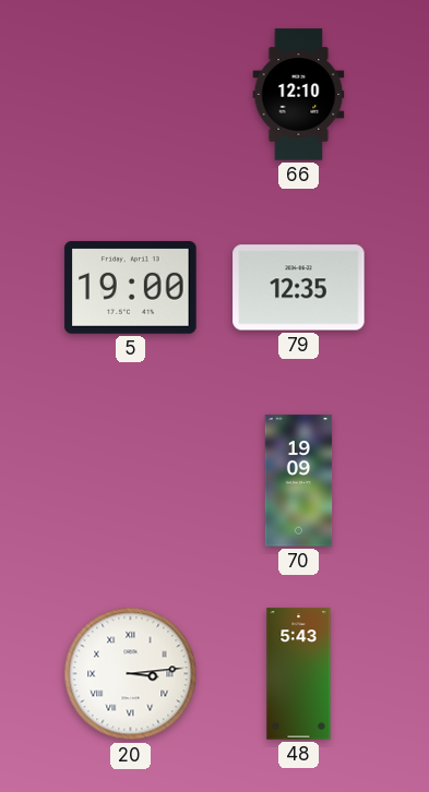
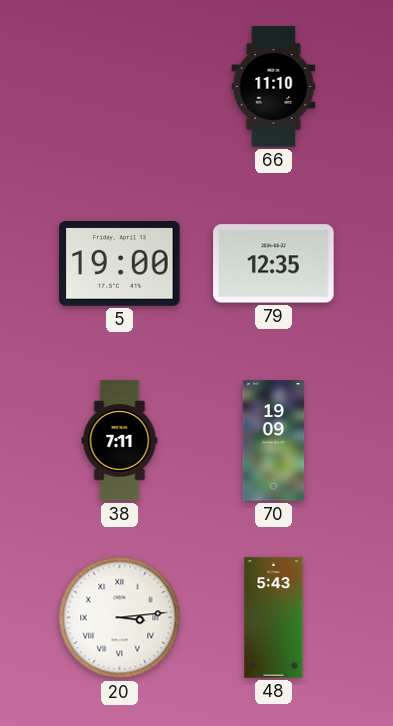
66: 12:10 -> 11:10 (274, 87)
38: none -> 7:11 (120, 441)
